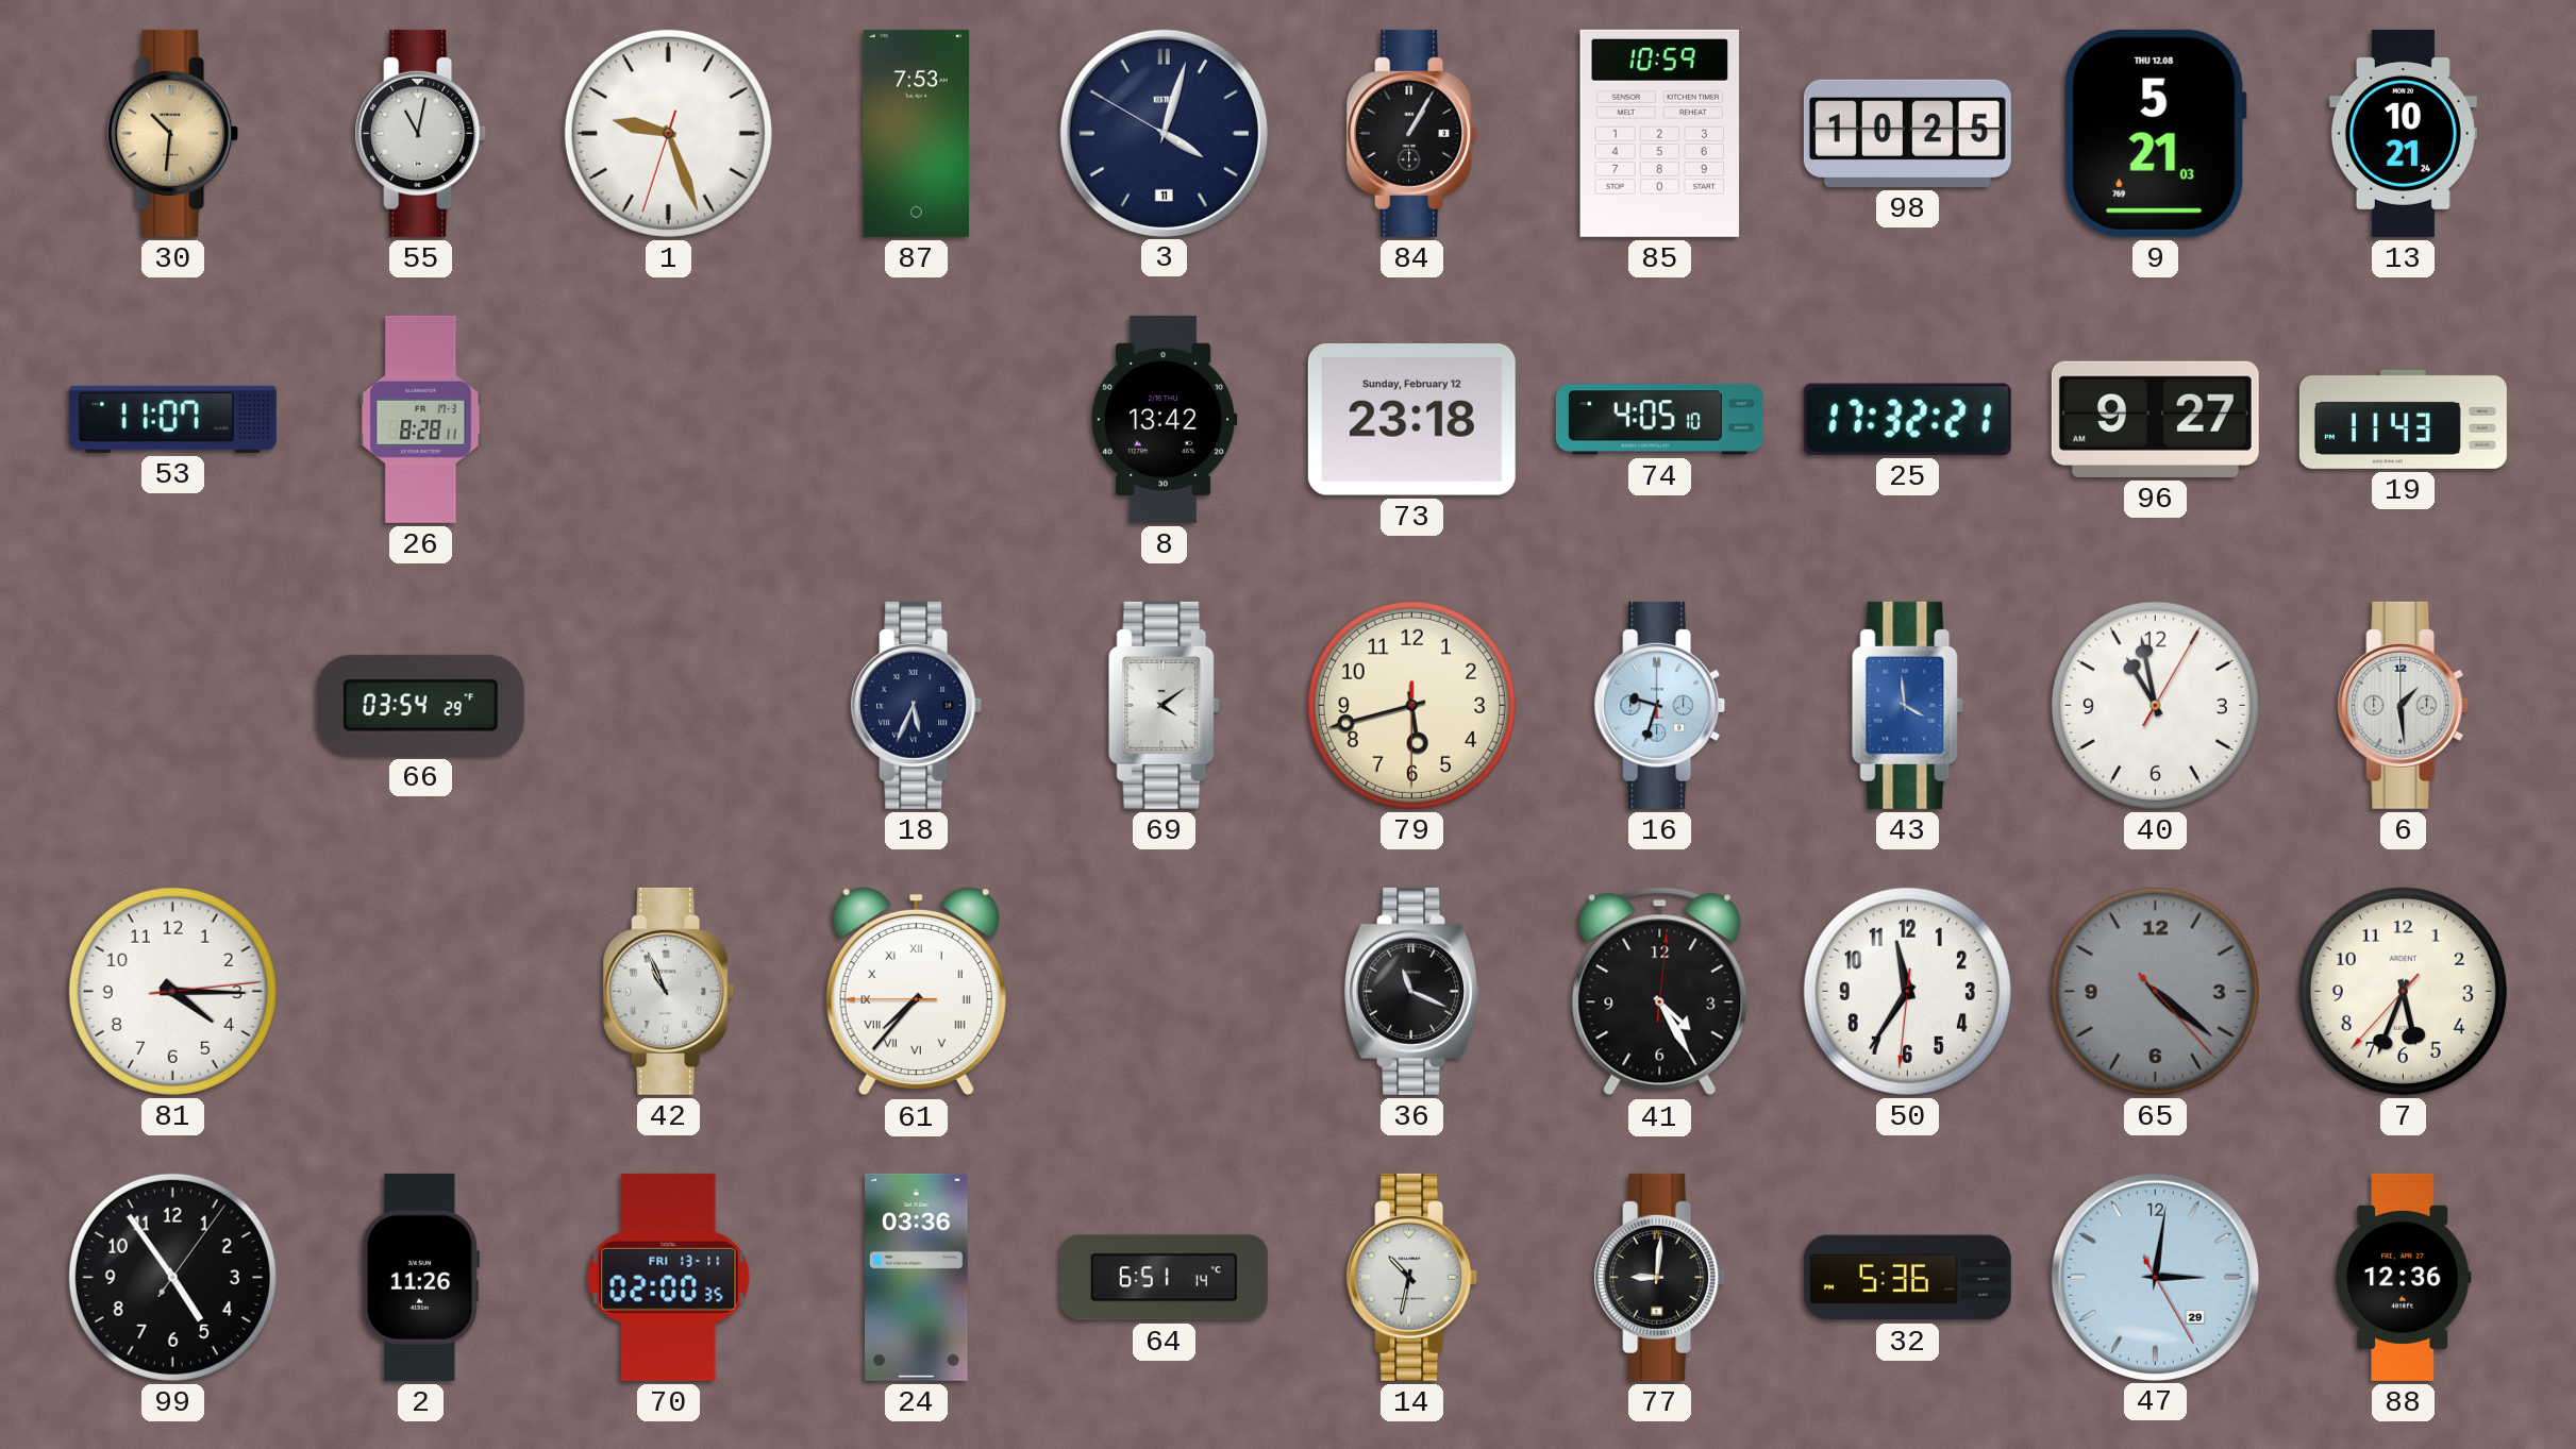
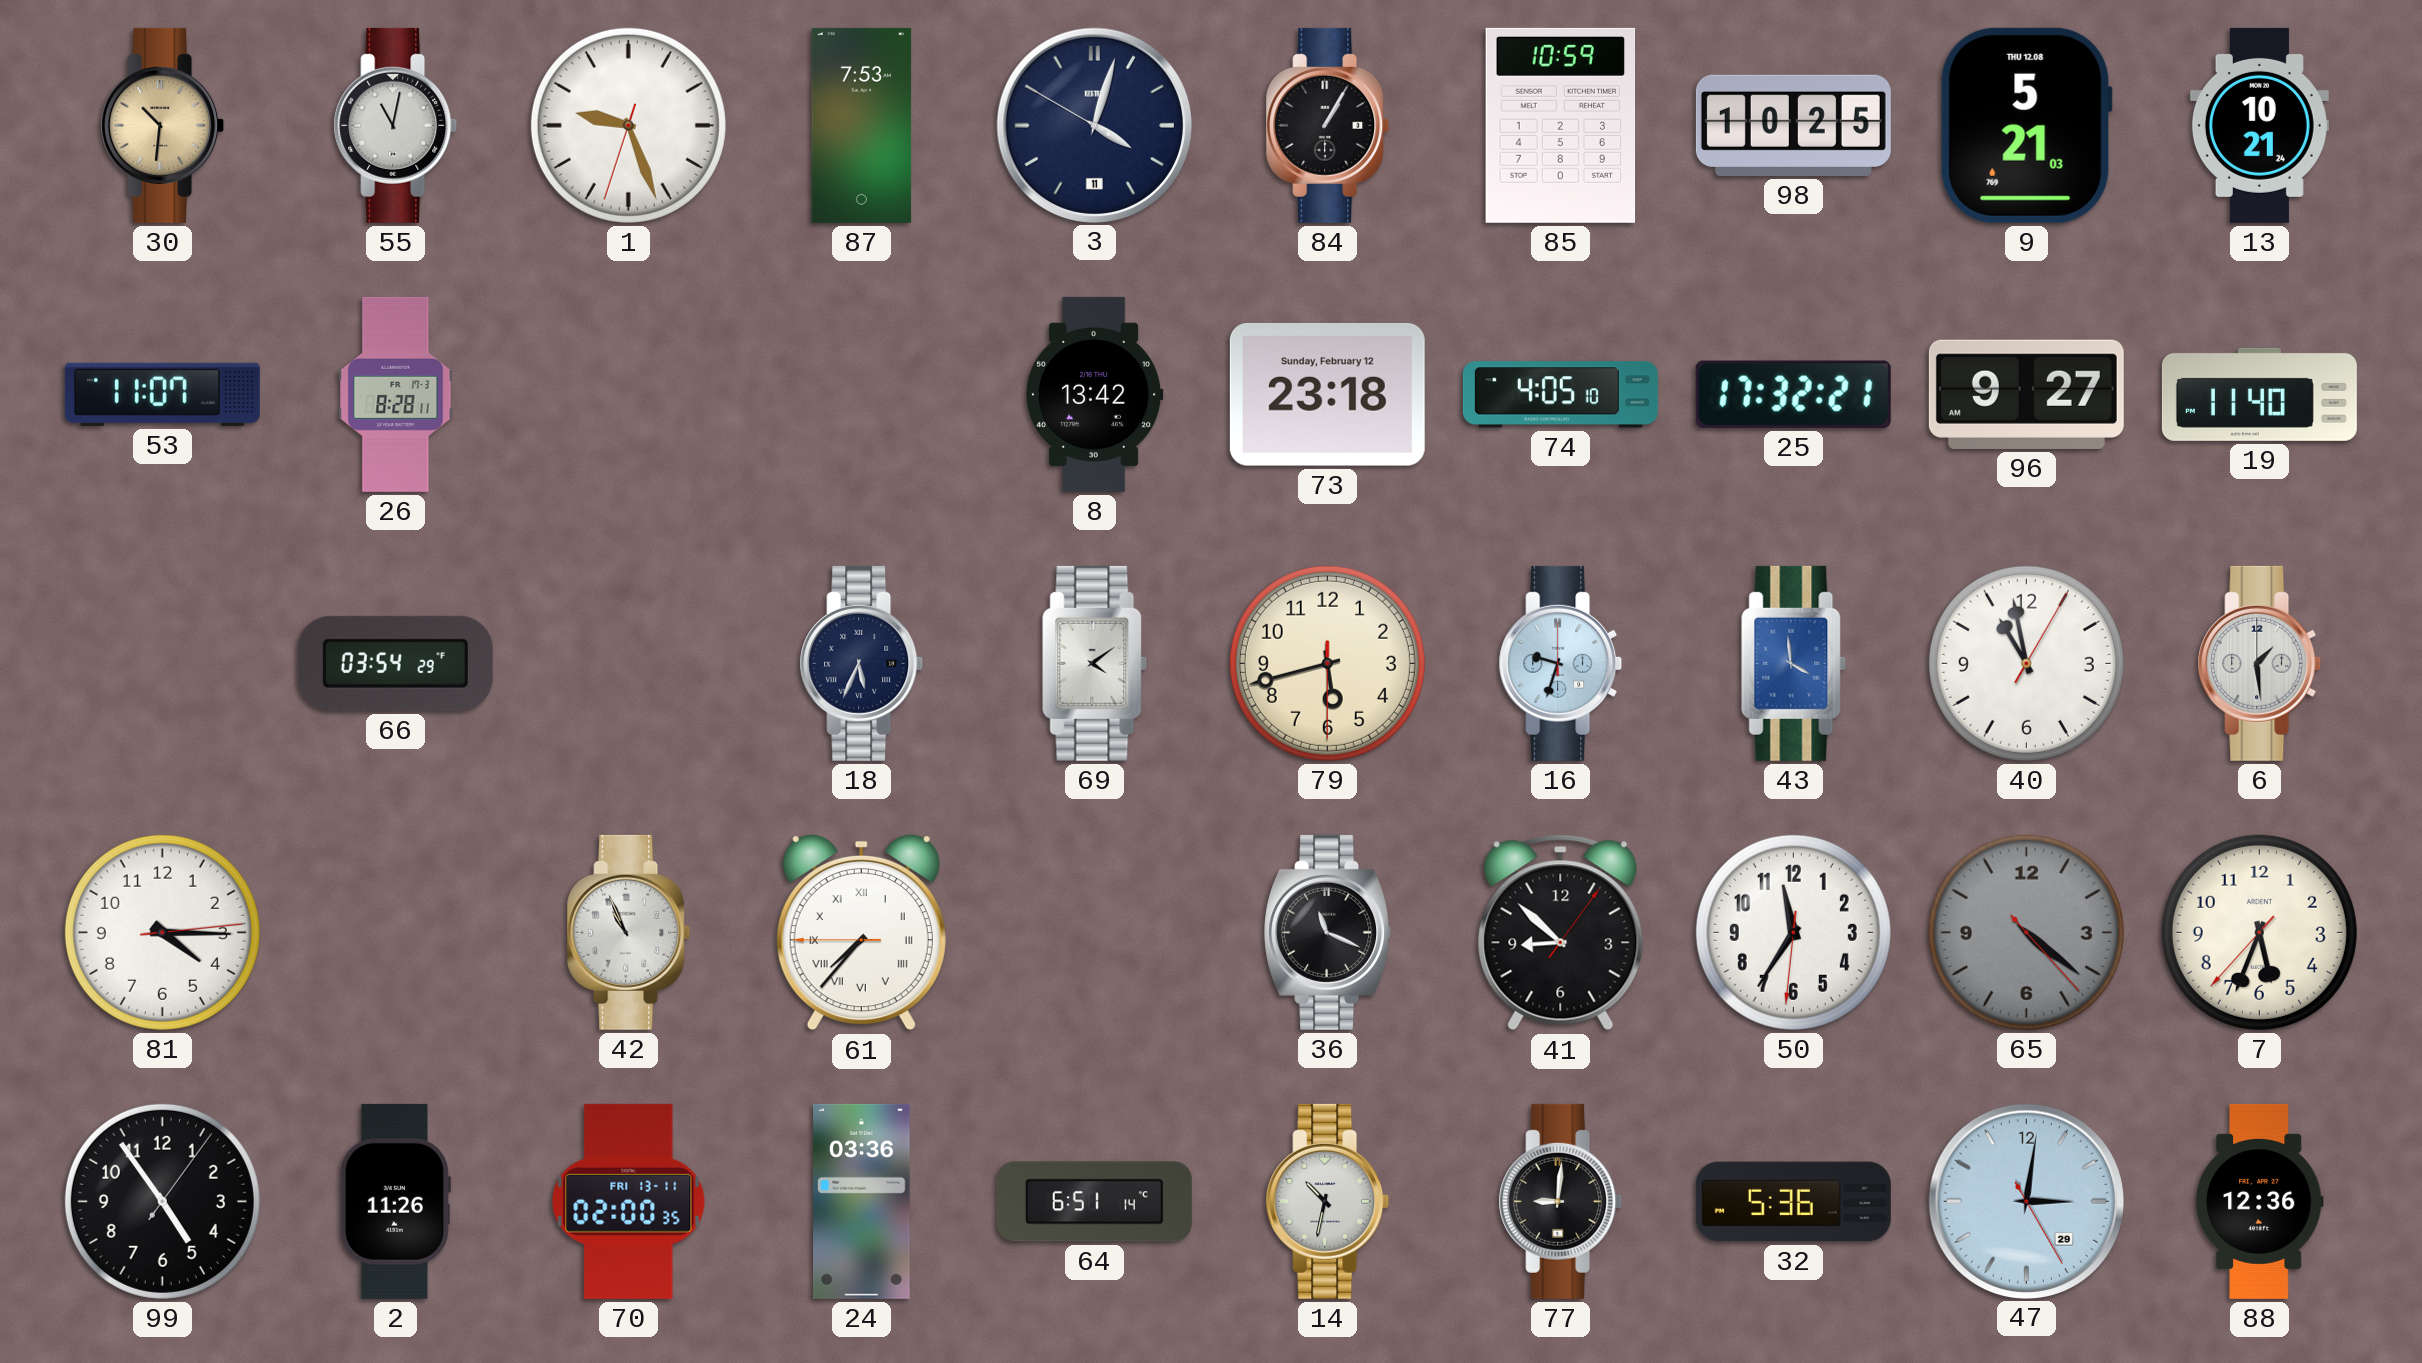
19: 11:43 -> 11:40 (2259, 394)
41: 4:25 -> 8:52 (1561, 933)
